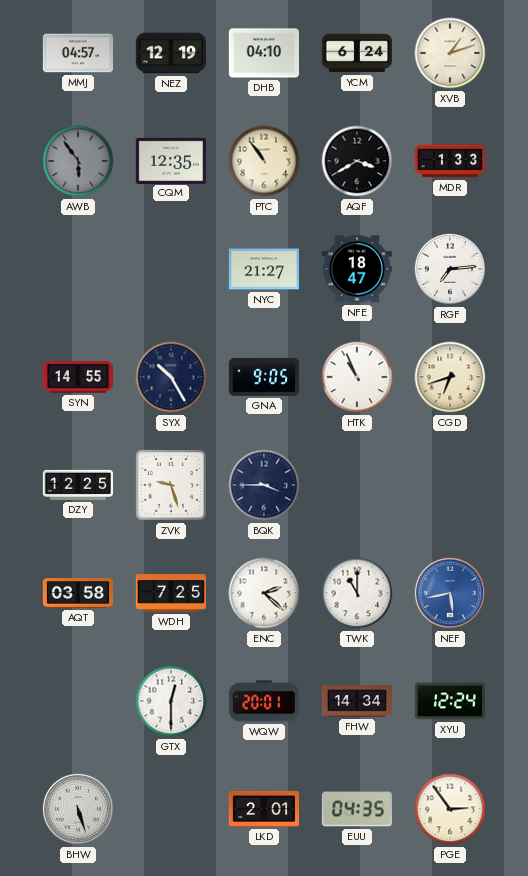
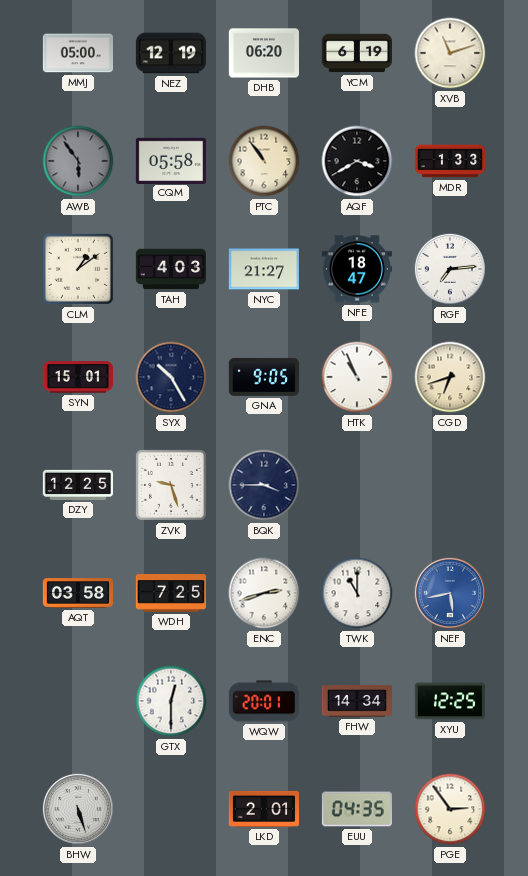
MMJ: 04:57 -> 05:00 (77, 53)
DHB: 04:10 -> 06:20 (263, 53)
YCM: 6:24 -> 6:19 (356, 53)
XVB: 1:12 -> 11:12 (450, 53)
CQM: 12:35 -> 05:58 (170, 160)
CLM: none -> 1:09 (78, 269)
TAH: none -> 4:03 (170, 269)
SYN: 14:55 -> 15:01 (77, 377)
ENC: 2:22 -> 2:42 (264, 593)
XYU: 12:24 -> 12:25 (449, 701)
